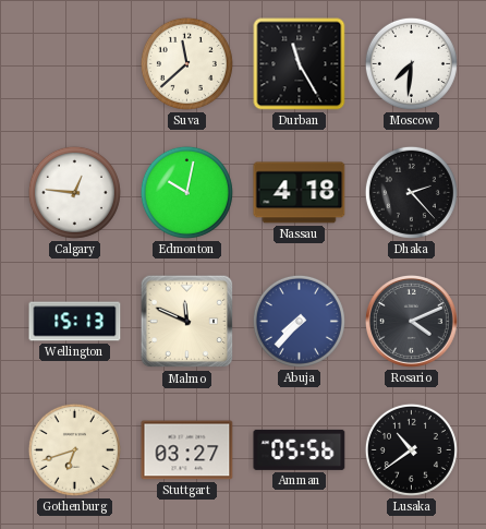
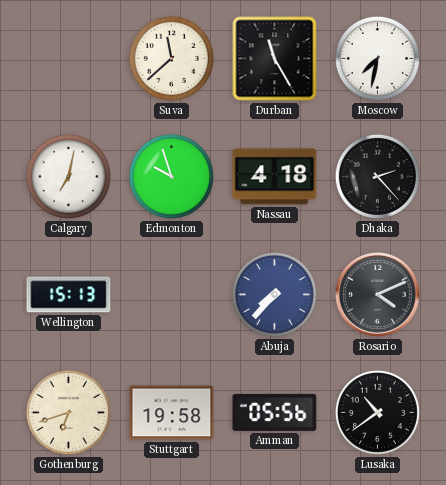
Moscow: 7:31 -> 7:32 (377, 58)
Calgary: 12:46 -> 7:02 (68, 176)
Edmonton: 10:02 -> 9:57 (171, 176)
Malmo: 11:49 -> none (187, 322)
Stuttgart: 03:27 -> 19:58 (172, 413)
